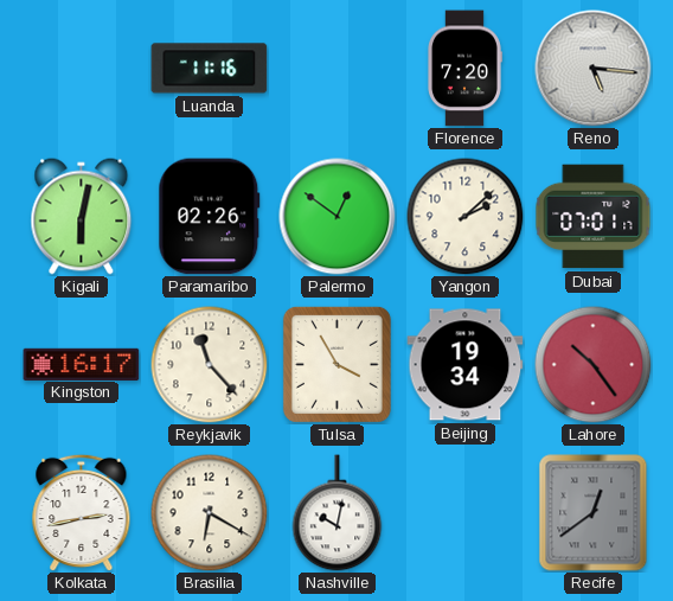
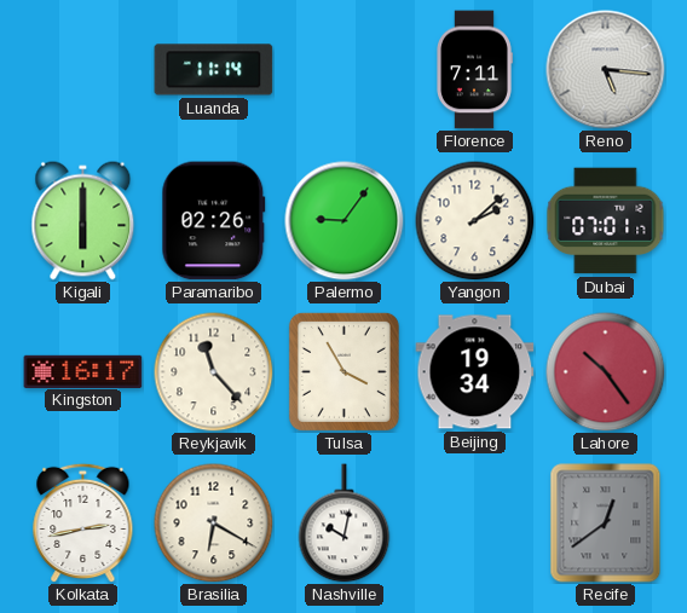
Luanda: 11:16 -> 11:14 (214, 70)
Florence: 7:20 -> 7:11 (475, 70)
Kigali: 6:02 -> 6:00 (83, 221)
Palermo: 12:51 -> 9:06 (345, 221)
